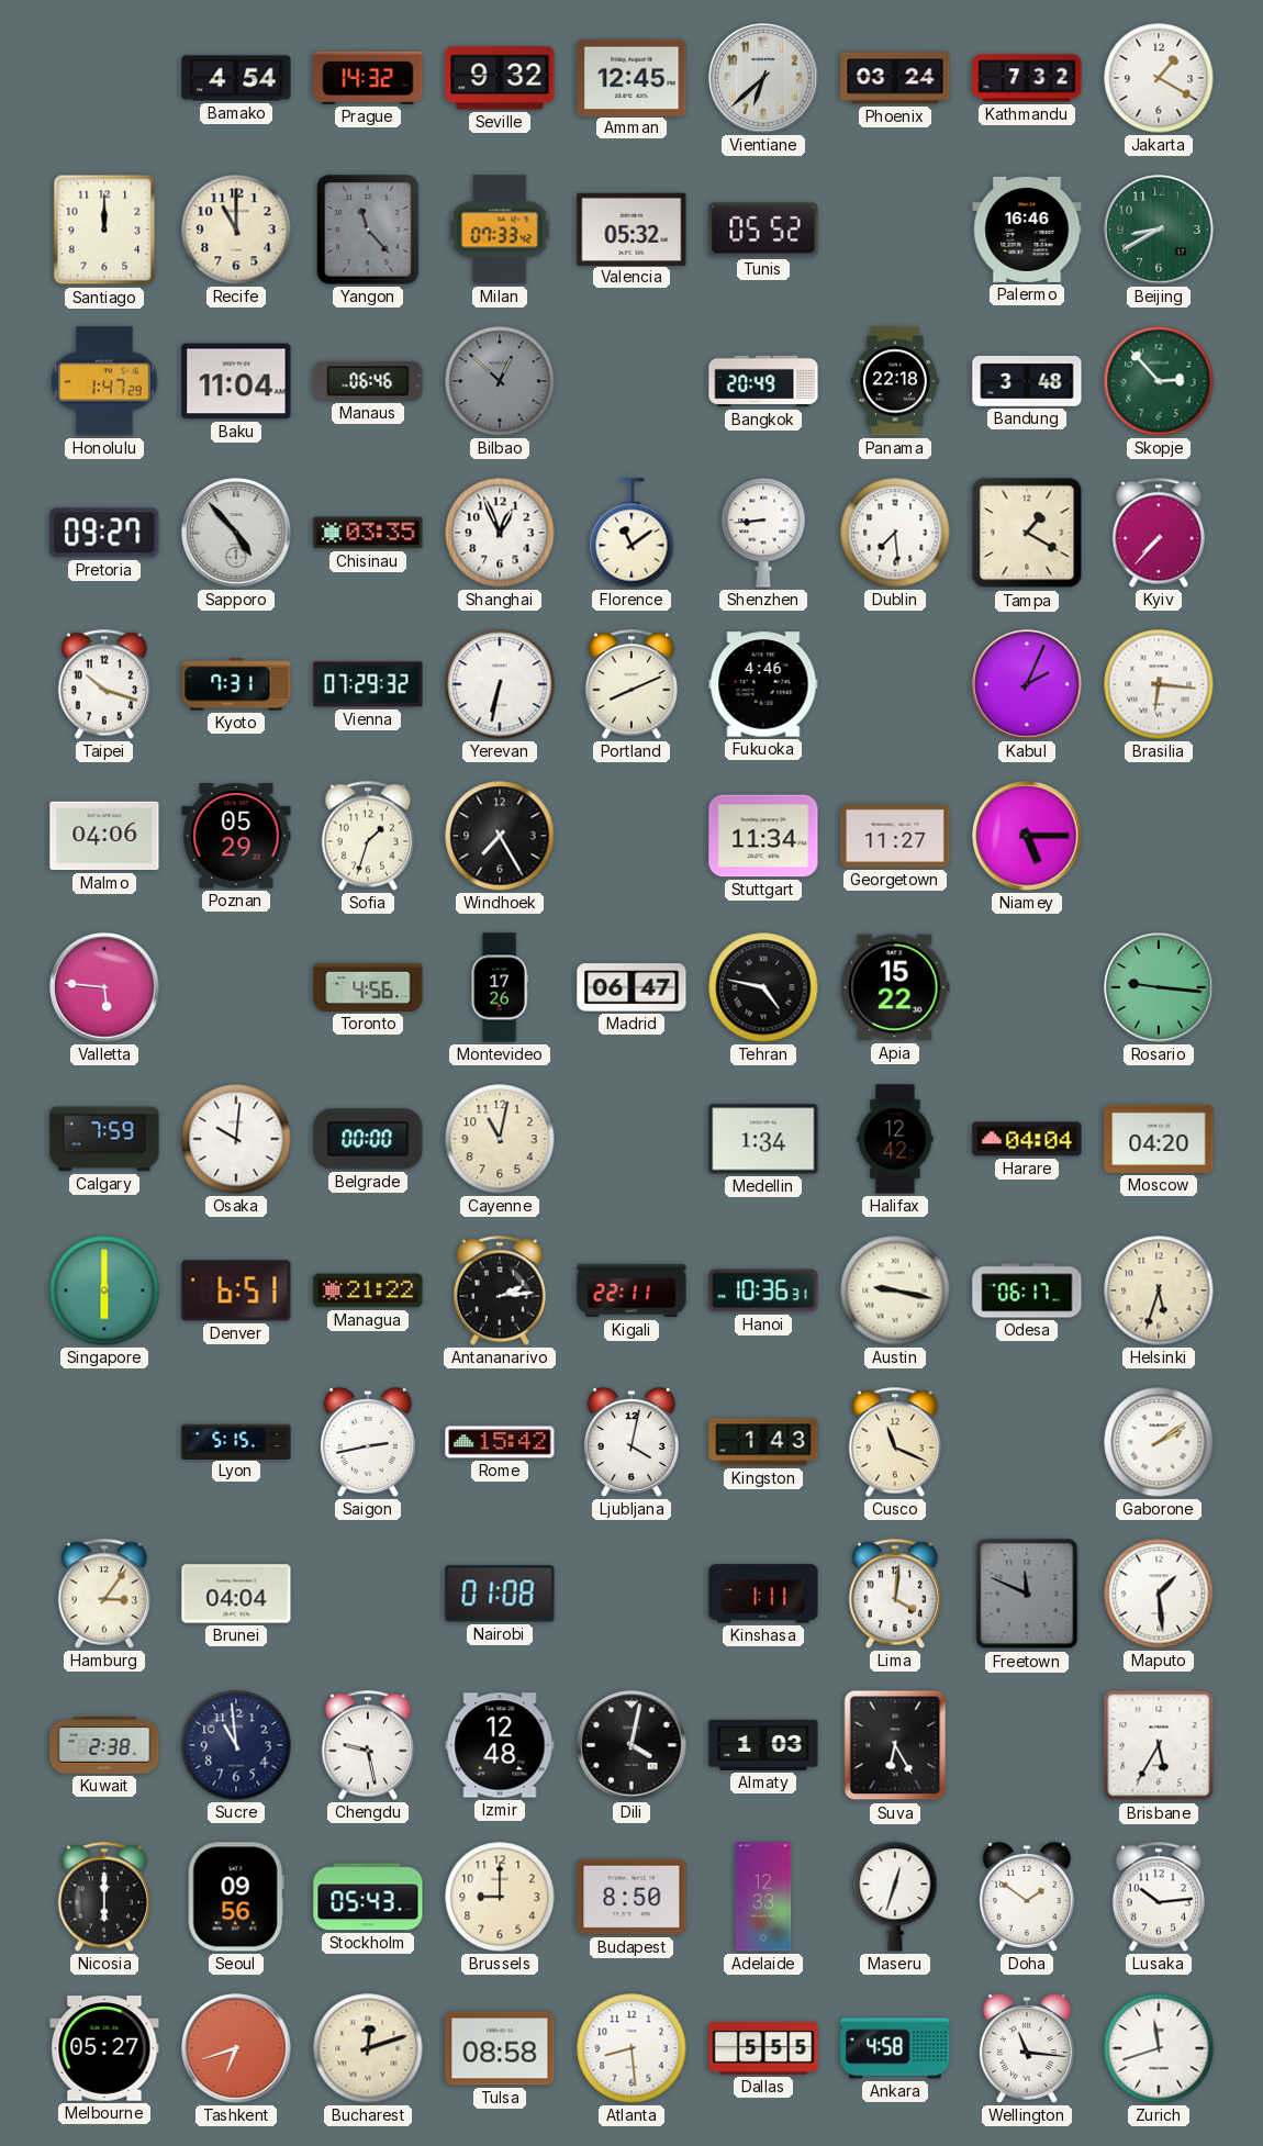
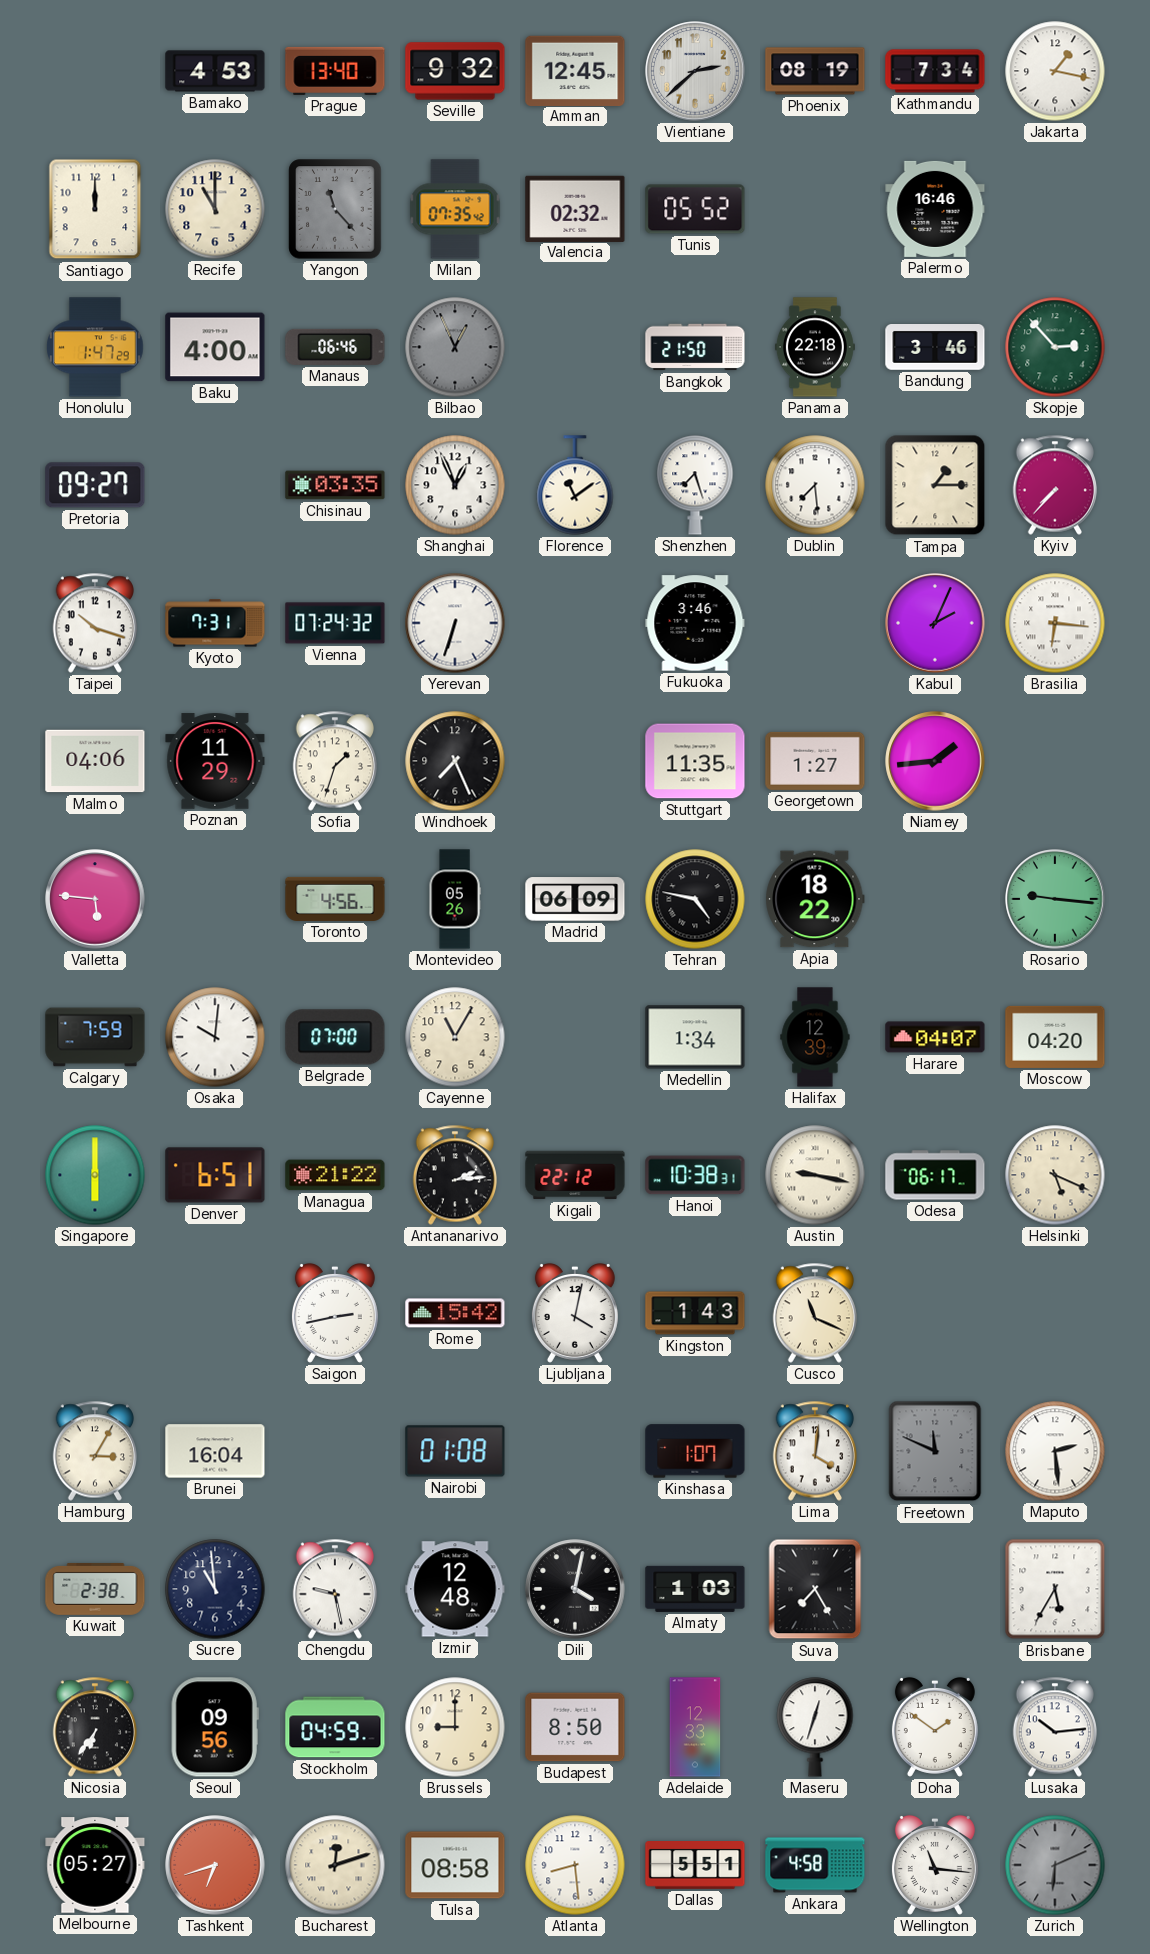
Bamako: 4:54 -> 4:53 (215, 71)
Prague: 14:32 -> 13:40 (335, 71)
Vientiane: 6:38 -> 2:38 (695, 71)
Phoenix: 03:24 -> 08:19 (815, 71)
Kathmandu: 7:32 -> 7:34 (935, 71)
Jakarta: 1:20 -> 1:17 (1055, 71)
Milan: 07:33 -> 07:35 (455, 209)
Valencia: 05:32 -> 02:32 (575, 208)
Beijing: 8:40 -> none (1159, 230)
Baku: 11:04 -> 4:00 (215, 347)
Bilbao: 12:52 -> 12:56 (455, 347)
Bangkok: 20:49 -> 21:50 (695, 347)
Bandung: 3:48 -> 3:46 (935, 347)
Sapporo: 4:53 -> none (236, 533)
Shenzhen: 8:44 -> 7:27 (695, 485)
Tampa: 1:20 -> 1:15 (935, 485)
Vienna: 07:29 -> 07:24 (335, 623)
Yerevan: 6:32 -> 6:33 (455, 623)
Portland: 8:11 -> none (630, 684)
Fukuoka: 4:46 -> 3:46 (695, 623)
Poznan: 05:29 -> 11:29 (215, 761)
Windhoek: 7:25 -> 7:26 (455, 761)
Stuttgart: 11:34 -> 11:35 (695, 761)
Georgetown: 11:27 -> 1:27 (815, 761)
Niamey: 5:15 -> 1:44 (935, 761)
Montevideo: 17:26 -> 05:26 (455, 899)
Madrid: 06:47 -> 06:09 (575, 899)
Apia: 15:22 -> 18:22 (815, 899)
Belgrade: 00:00 -> 07:00 (335, 1037)
Cayenne: 11:02 -> 11:05 (455, 1037)
Halifax: 12:42 -> 12:39 (815, 1037)
Harare: 04:04 -> 04:07 (935, 1037)
Kigali: 22:11 -> 22:12 (575, 1175)
Hanoi: 10:36 -> 10:38 (695, 1175)
Helsinki: 5:33 -> 5:19 (1055, 1175)
Lyon: 5:15 -> none (236, 1441)
Gaborone: 2:09 -> none (1159, 1442)
Hamburg: 3:06 -> 3:05 (94, 1451)
Brunei: 04:04 -> 16:04 (215, 1451)
Kinshasa: 1:11 -> 1:07 (695, 1451)
Maputo: 1:29 -> 2:29 (1055, 1451)
Suva: 6:25 -> 7:25 (815, 1589)
Nicosia: 6:00 -> 6:36 (94, 1727)
Stockholm: 05:43 -> 04:59 (335, 1727)
Dallas: 5:55 -> 5:51 (695, 1866)
Zurich: 11:42 -> 6:11 (1055, 1865)
Zurich dial: white -> grey (1055, 1865)
